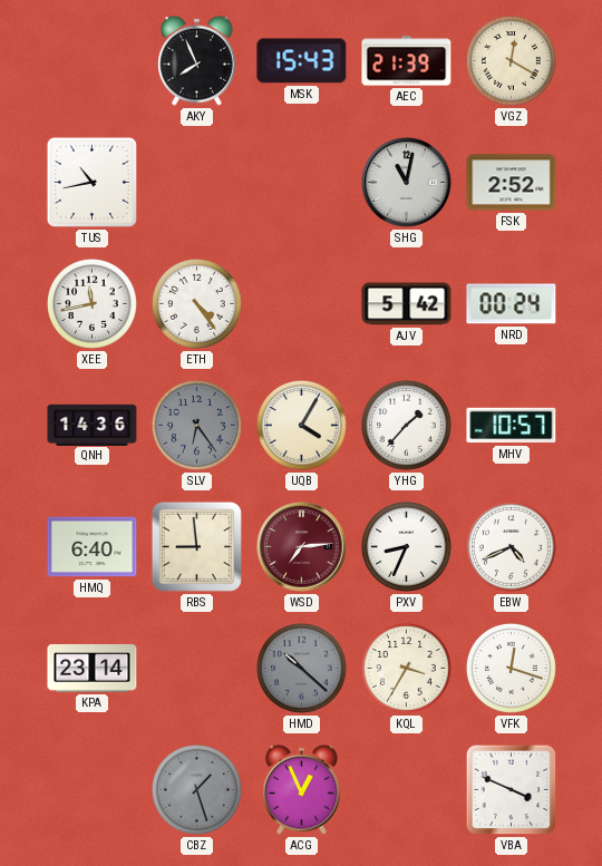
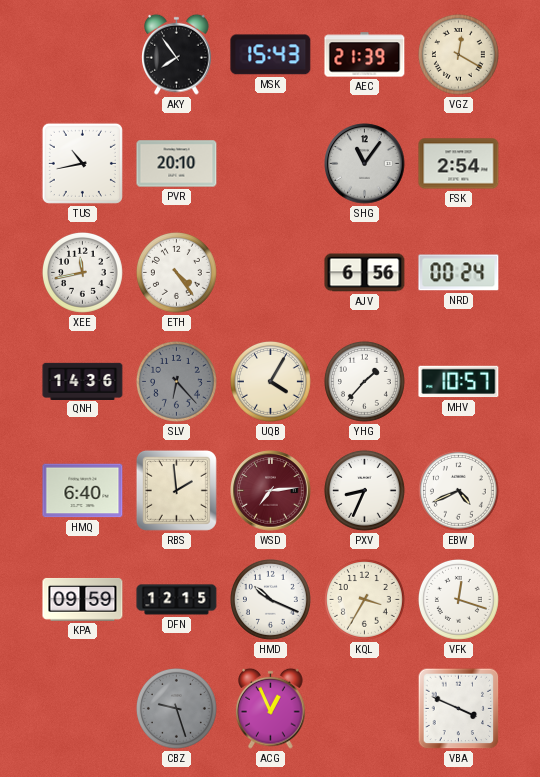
AKY: 7:56 -> 7:54 (177, 54)
PVR: none -> 20:10 (177, 164)
SHG: 11:02 -> 11:06 (365, 164)
FSK: 2:52 -> 2:54 (459, 164)
AJV: 5:42 -> 6:56 (365, 273)
SLV: 6:24 -> 6:23 (176, 381)
RBS: 8:59 -> 1:59 (176, 490)
KPA: 23:14 -> 09:59 (83, 599)
DFN: none -> 12:15 (177, 600)
HMD: 10:22 -> 10:19 (270, 599)
HMD dial: grey -> white (270, 599)
CBZ: 1:27 -> 9:27 (176, 708)
